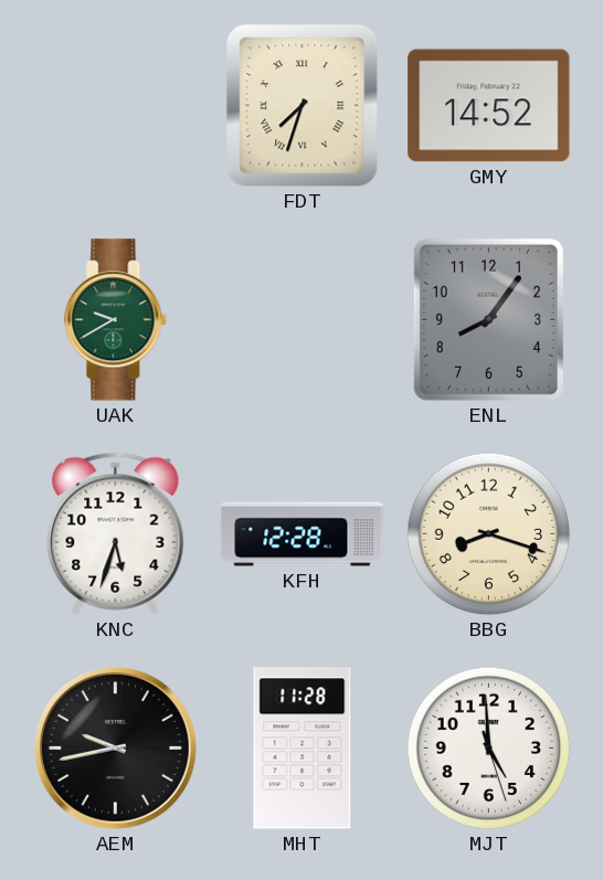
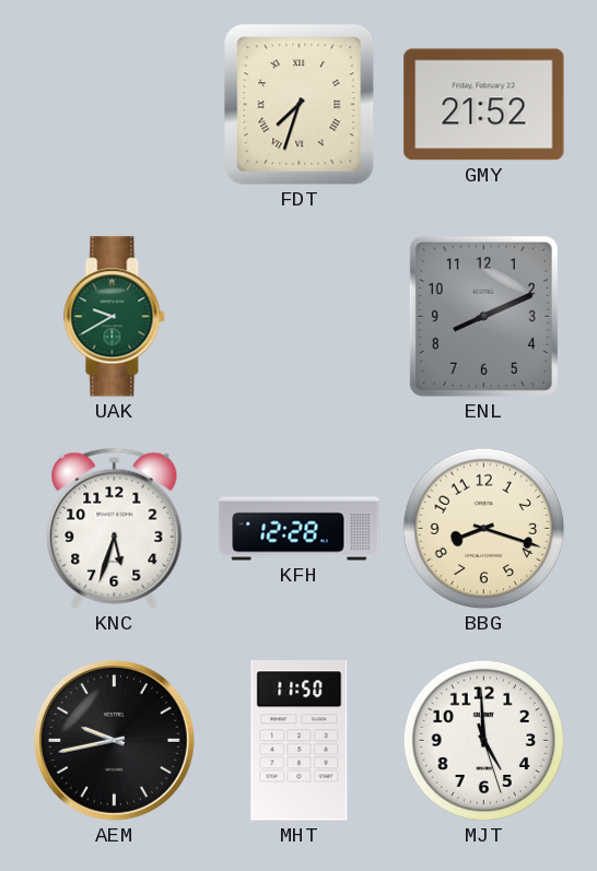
GMY: 14:52 -> 21:52 (484, 105)
ENL: 8:06 -> 8:11 (483, 316)
MHT: 11:28 -> 11:50 (300, 741)
